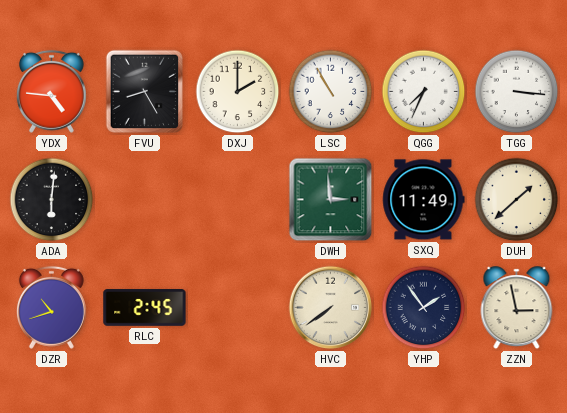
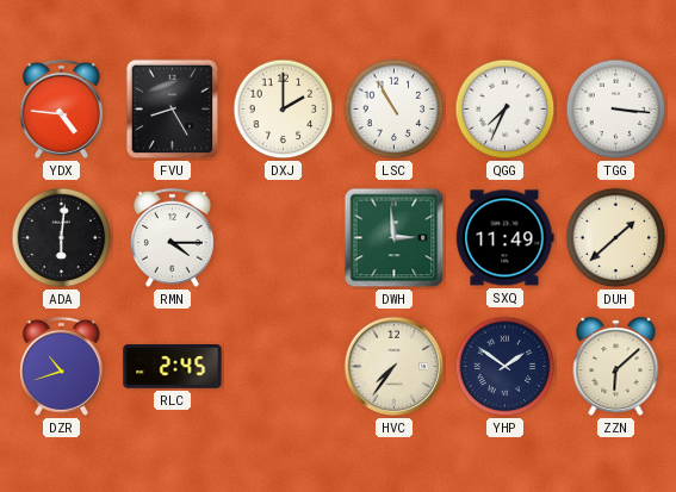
RMN: none -> 4:15 (172, 237)
HVC: 7:39 -> 7:36 (395, 367)
YHP: 1:54 -> 1:51 (506, 367)
ZZN: 2:58 -> 6:08 (616, 367)
